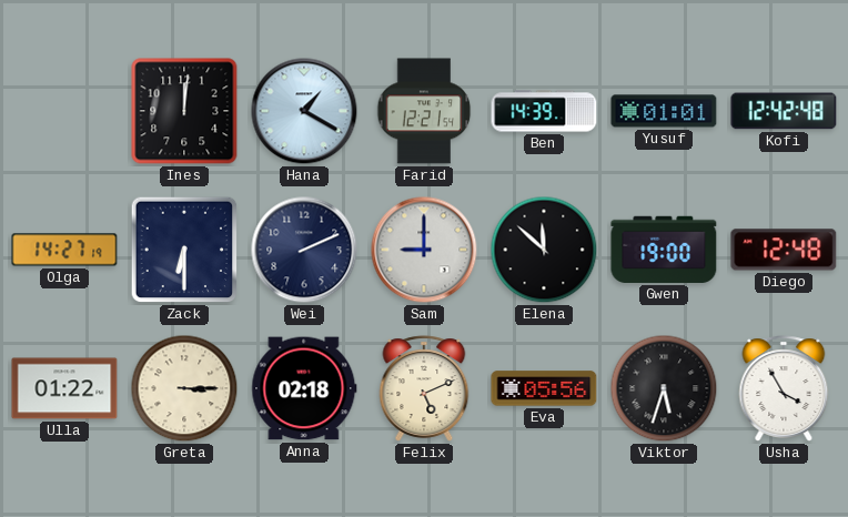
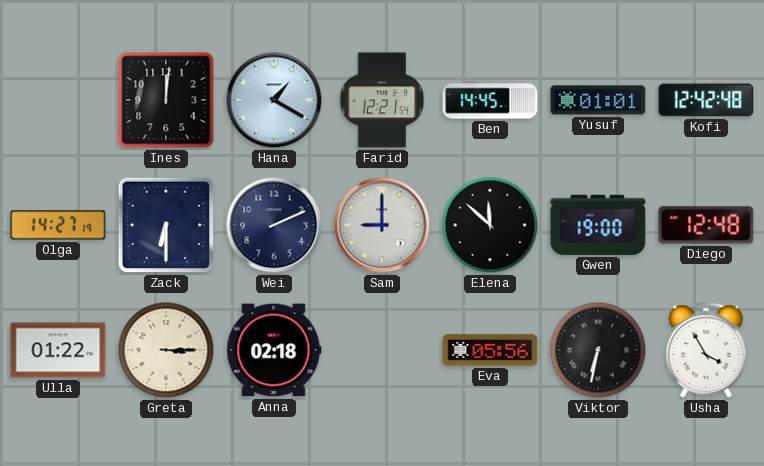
Ben: 14:39 -> 14:45 (490, 100)
Felix: 5:11 -> none (424, 388)
Viktor: 5:33 -> 6:32 (598, 350)
